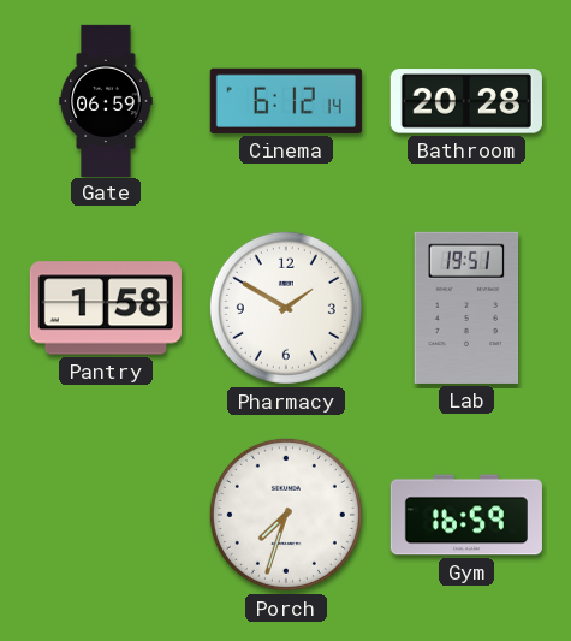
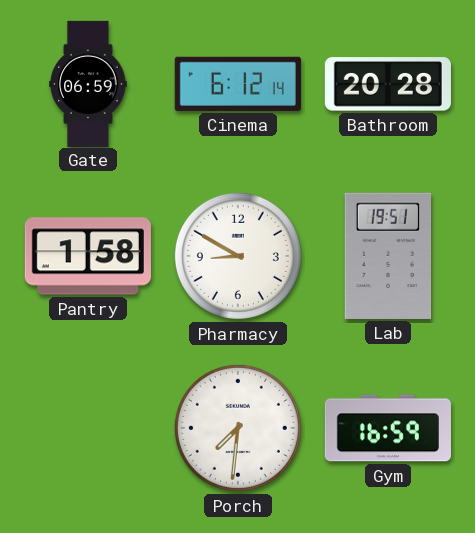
Pharmacy: 1:50 -> 8:50 (238, 256)
Porch: 7:33 -> 7:31 (238, 428)
